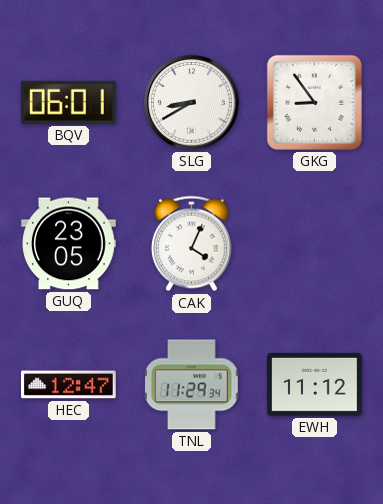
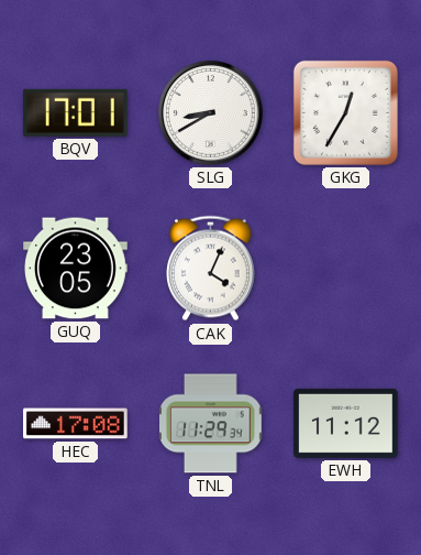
BQV: 06:01 -> 17:01 (75, 112)
GKG: 8:54 -> 12:35 (345, 112)
HEC: 12:47 -> 17:08 (76, 424)
